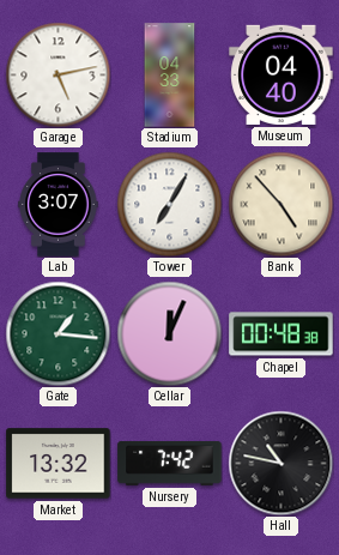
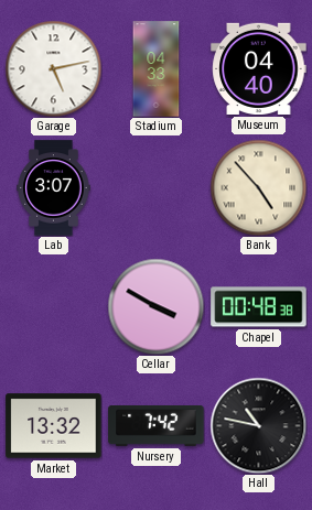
Tower: 7:05 -> none (169, 204)
Gate: 1:16 -> none (57, 333)
Cellar: 12:04 -> 3:50 (155, 306)
